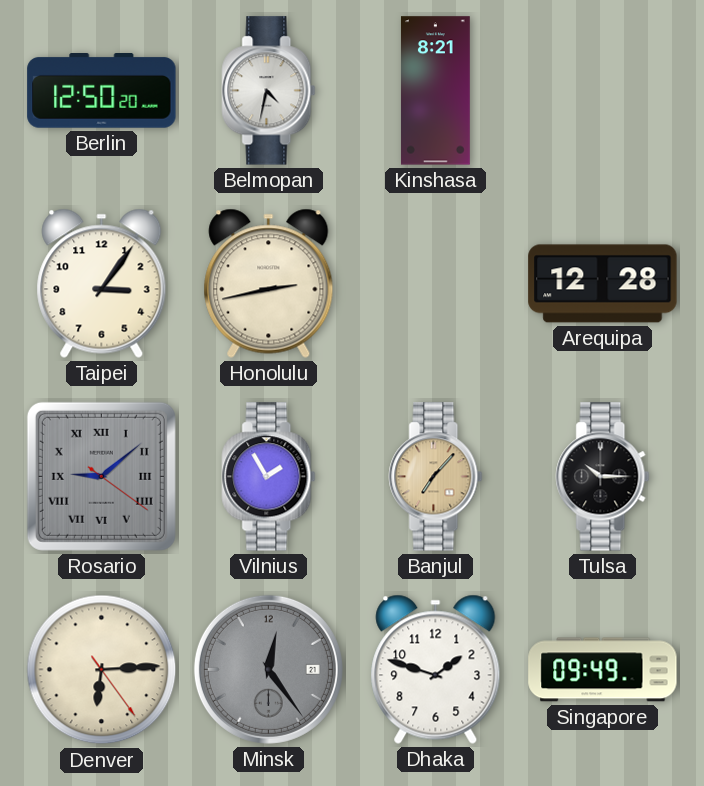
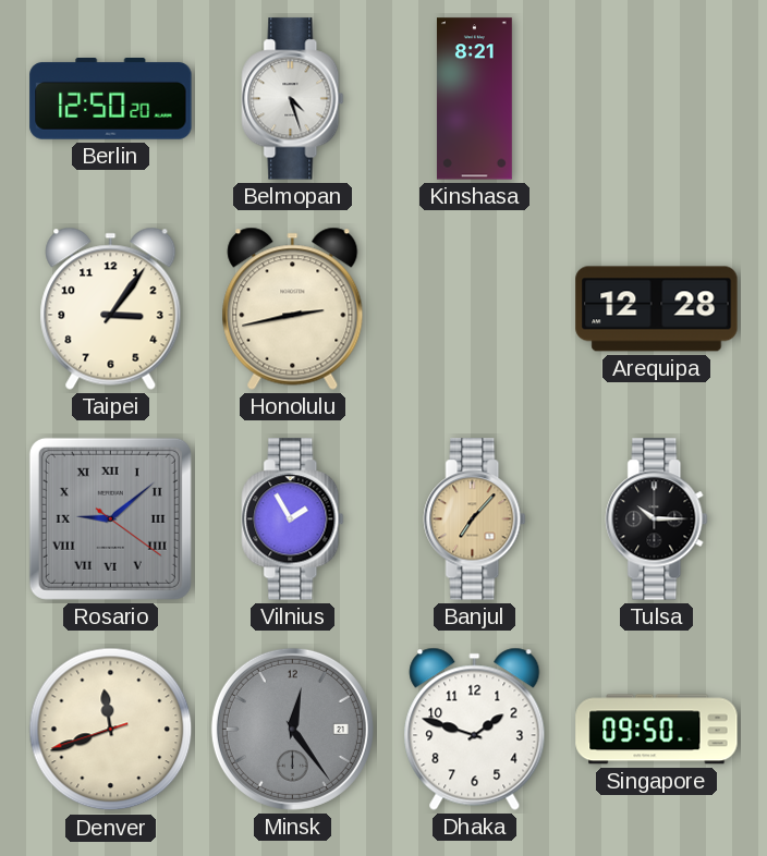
Belmopan: 4:32 -> 4:27 (293, 99)
Denver: 6:14 -> 11:41 (111, 730)
Singapore: 09:49 -> 09:50 (657, 730)
